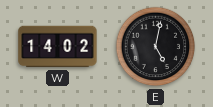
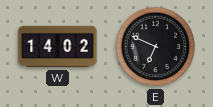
E: 5:02 -> 6:49 (156, 47)
